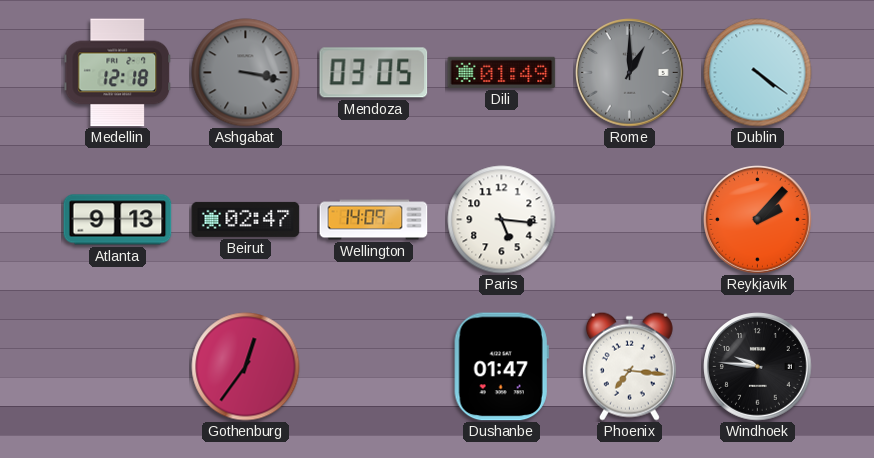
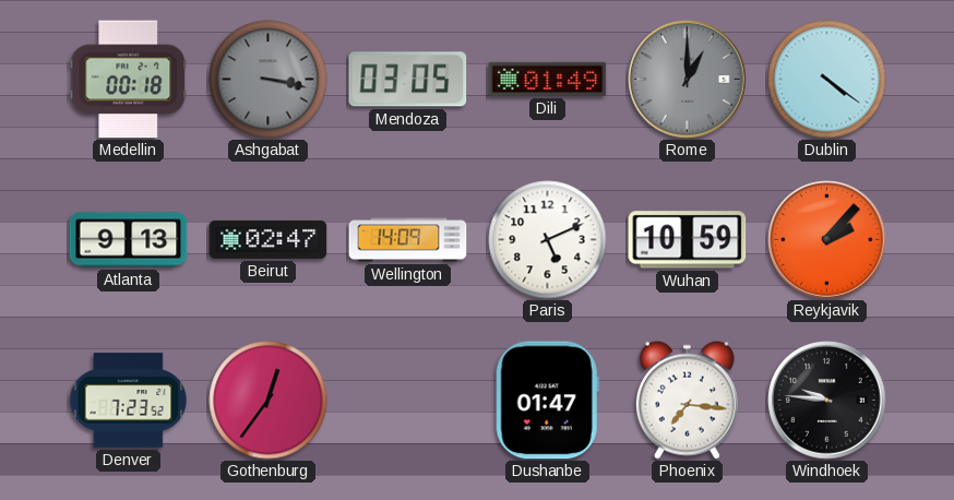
Medellin: 12:18 -> 00:18 (129, 80)
Paris: 5:16 -> 5:11 (548, 240)
Wuhan: none -> 10:59 (688, 240)
Denver: none -> 7:23 (128, 401)
